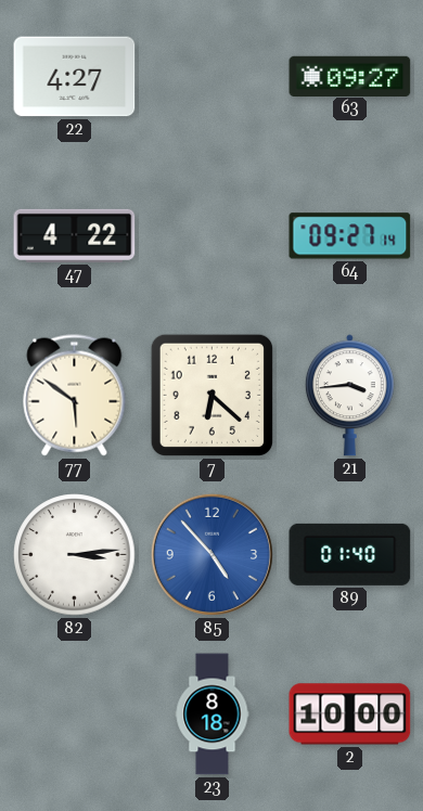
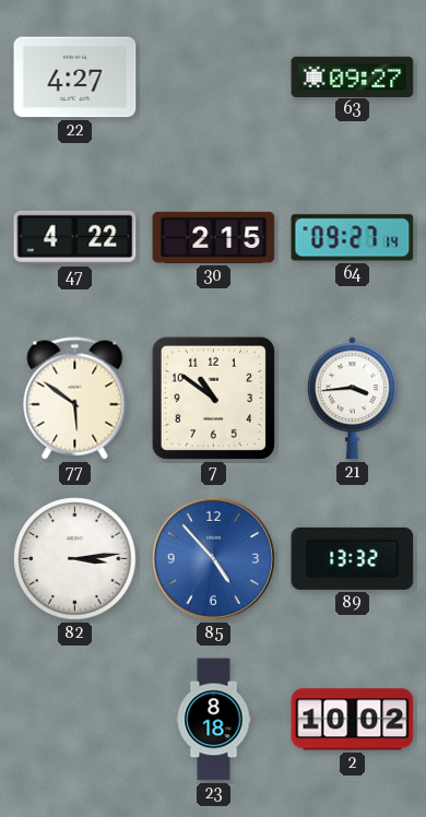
30: none -> 2:15 (214, 237)
7: 6:22 -> 10:51 (213, 398)
89: 01:40 -> 13:32 (353, 558)
2: 10:00 -> 10:02 (353, 720)
